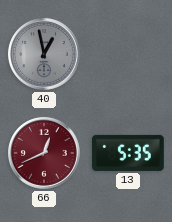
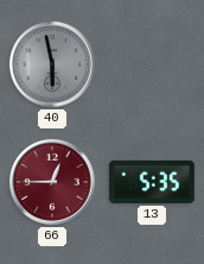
40: 12:58 -> 5:58 (52, 64)
66: 12:41 -> 12:45 (52, 182)
